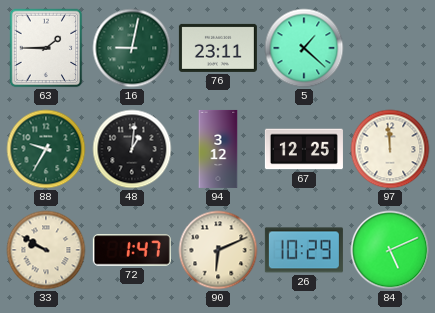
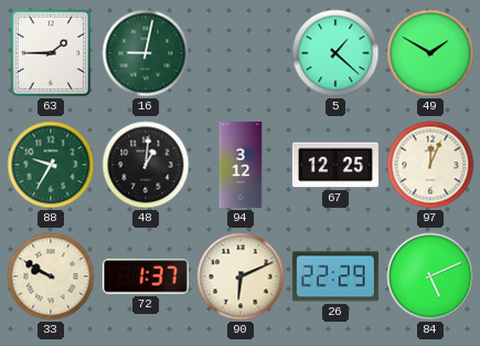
76: 23:11 -> none (218, 48)
49: none -> 1:50 (430, 53)
97: 11:59 -> 12:04 (430, 165)
72: 1:47 -> 1:37 (146, 276)
26: 10:29 -> 22:29 (335, 276)
